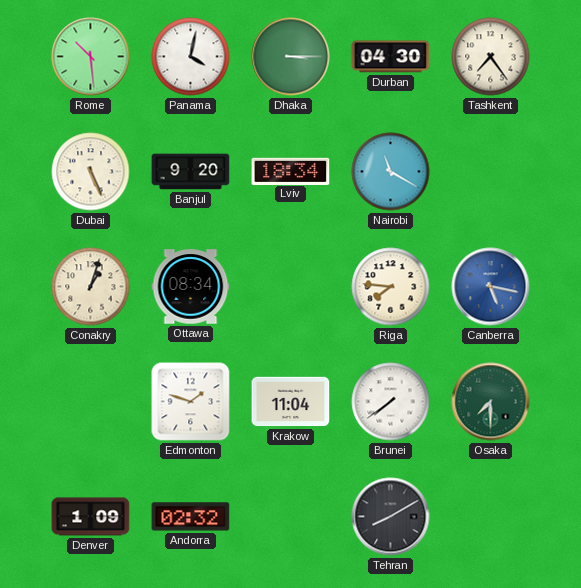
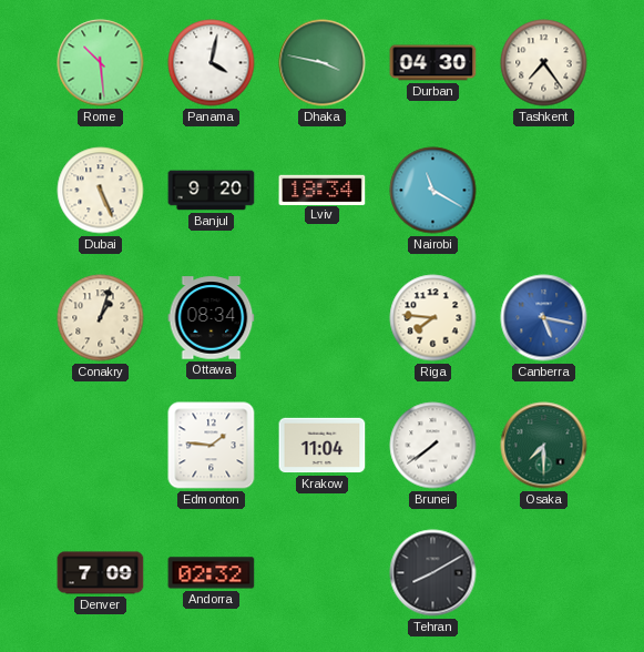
Dhaka: 3:15 -> 3:47 (323, 63)
Edmonton: 1:48 -> 1:46 (212, 446)
Denver: 1:09 -> 7:09 (101, 573)
